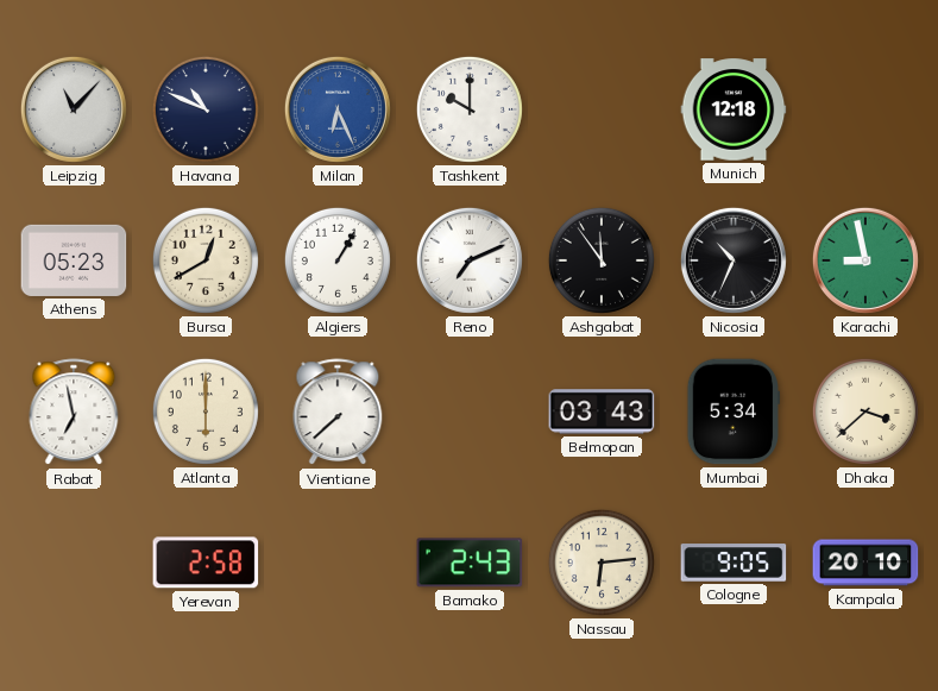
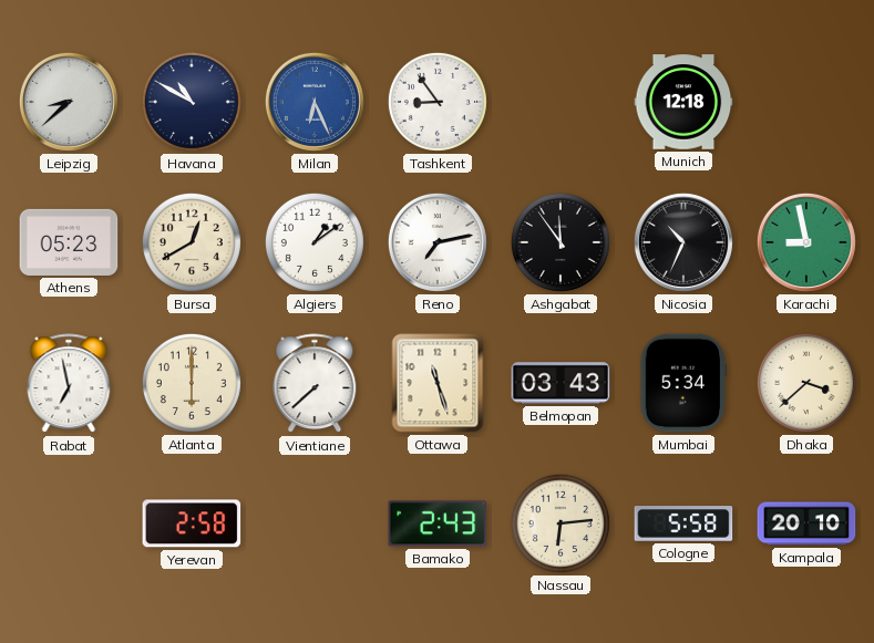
Leipzig: 11:07 -> 8:38 (69, 102)
Havana: 10:49 -> 10:50 (192, 102)
Tashkent: 10:00 -> 8:54 (438, 102)
Algiers: 1:05 -> 1:09 (315, 242)
Reno: 7:11 -> 7:13 (438, 242)
Ottawa: none -> 11:27 (438, 383)
Cologne: 9:05 -> 5:58 (683, 523)
